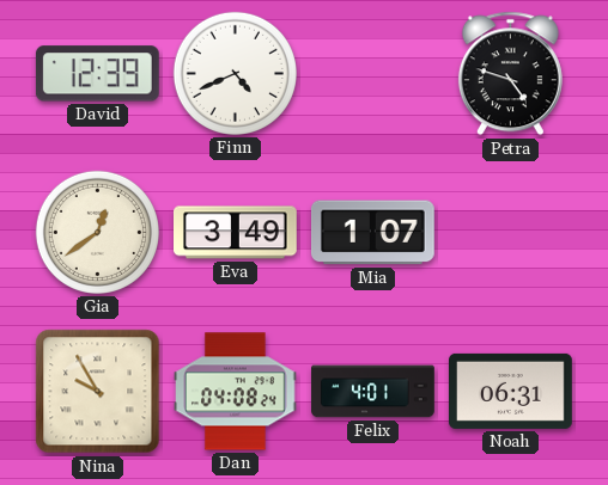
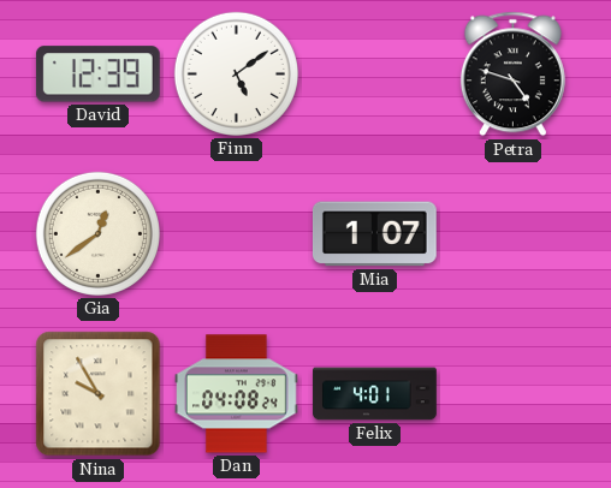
Finn: 4:41 -> 5:09 (236, 73)
Eva: 3:49 -> none (236, 233)
Noah: 06:31 -> none (511, 391)
